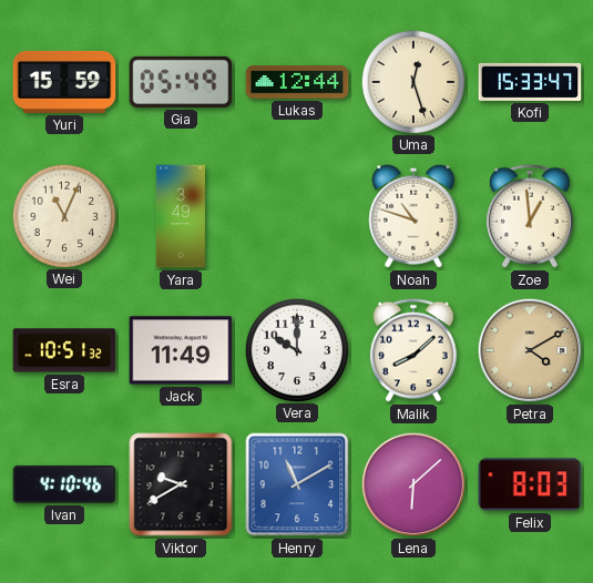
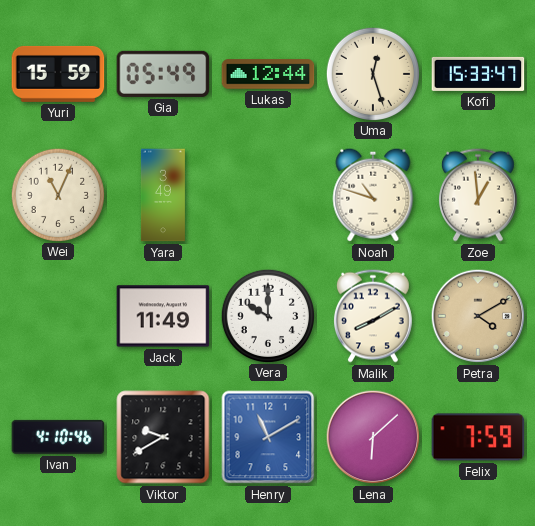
Esra: 10:51 -> none (64, 350)
Malik: 8:08 -> 8:10 (373, 316)
Felix: 8:03 -> 7:59 (478, 437)
